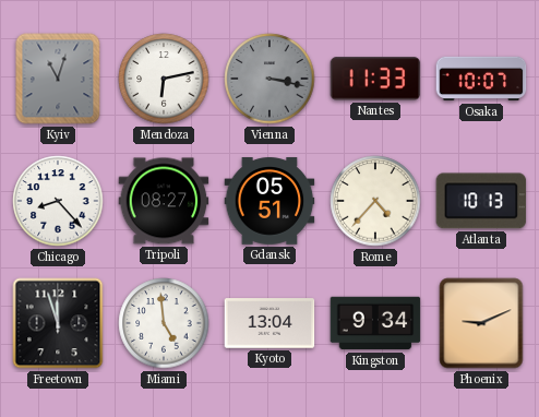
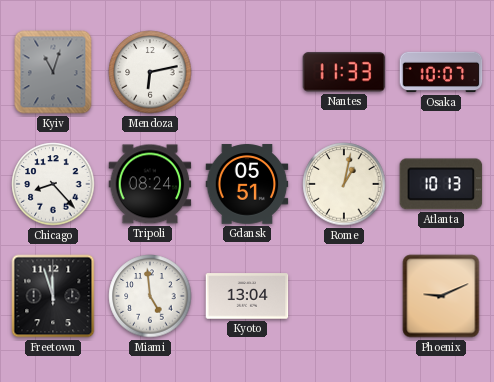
Vienna: 3:17 -> none (269, 79)
Tripoli: 08:27 -> 08:24 (150, 184)
Rome: 4:37 -> 1:02 (344, 184)
Kingston: 9:34 -> none (375, 323)
